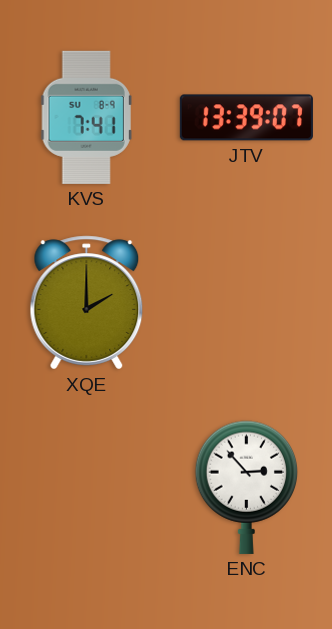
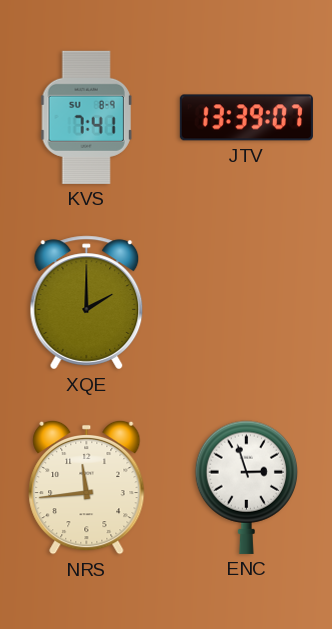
NRS: none -> 11:44 (87, 487)
ENC: 2:53 -> 2:57 (247, 487)
